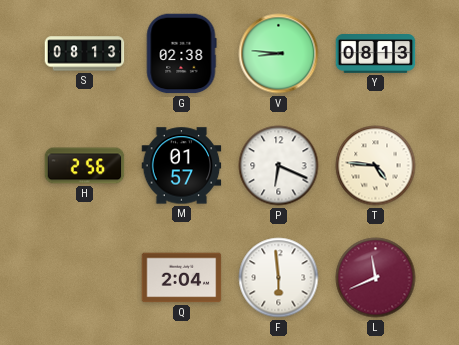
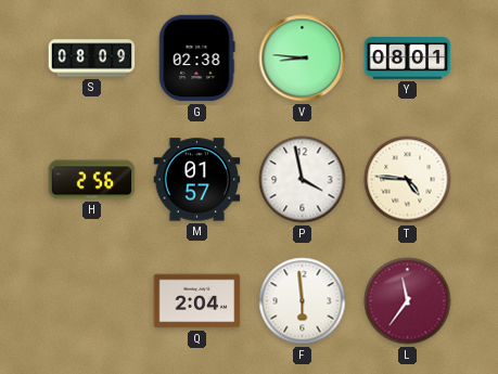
S: 08:13 -> 08:09 (92, 59)
Y: 08:13 -> 08:01 (408, 59)
P: 6:19 -> 3:58 (303, 180)
L: 11:41 -> 11:36 (408, 301)
